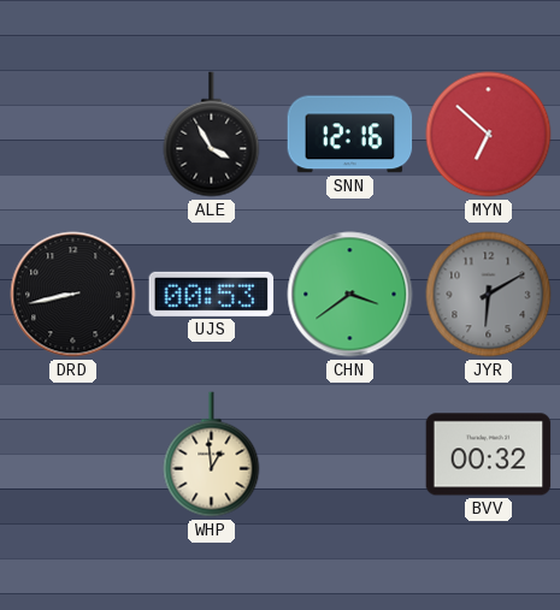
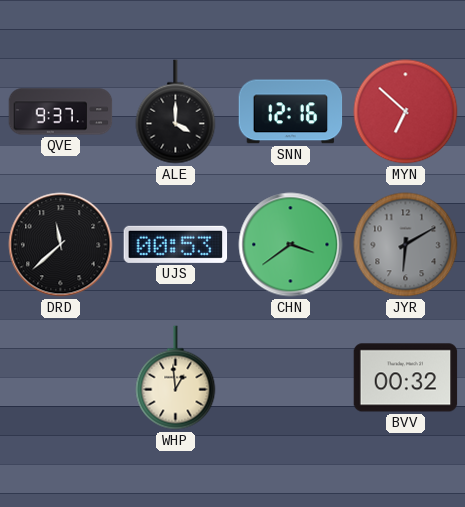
QVE: none -> 9:37 (61, 112)
ALE: 3:55 -> 4:00 (176, 112)
DRD: 8:43 -> 11:38 (61, 245)
